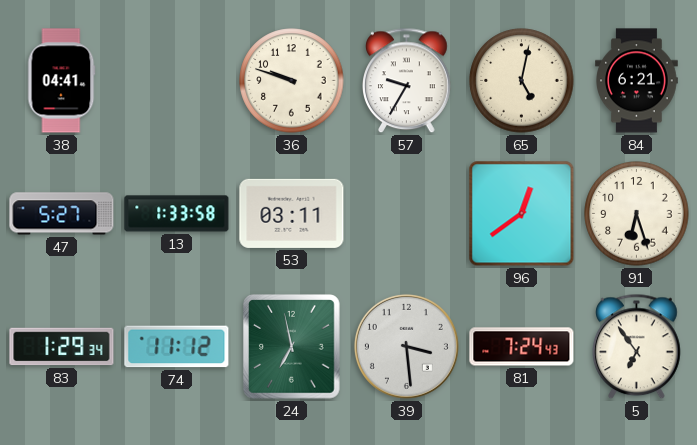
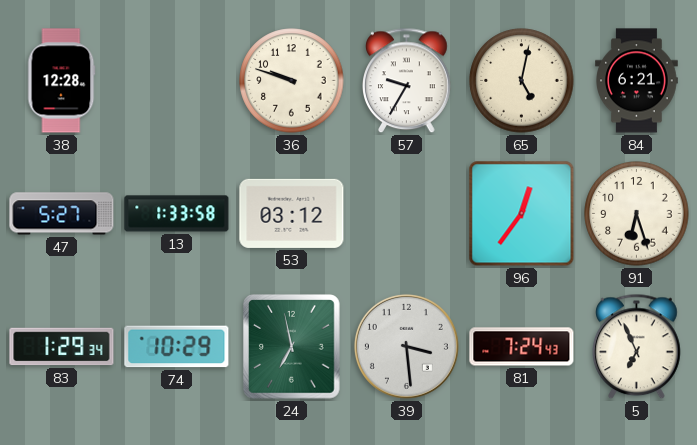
38: 04:41 -> 12:28 (62, 81)
53: 03:11 -> 03:12 (292, 213)
96: 12:39 -> 12:36 (522, 214)
74: 11:12 -> 10:29 (177, 347)
5: 6:54 -> 6:56 (637, 347)
